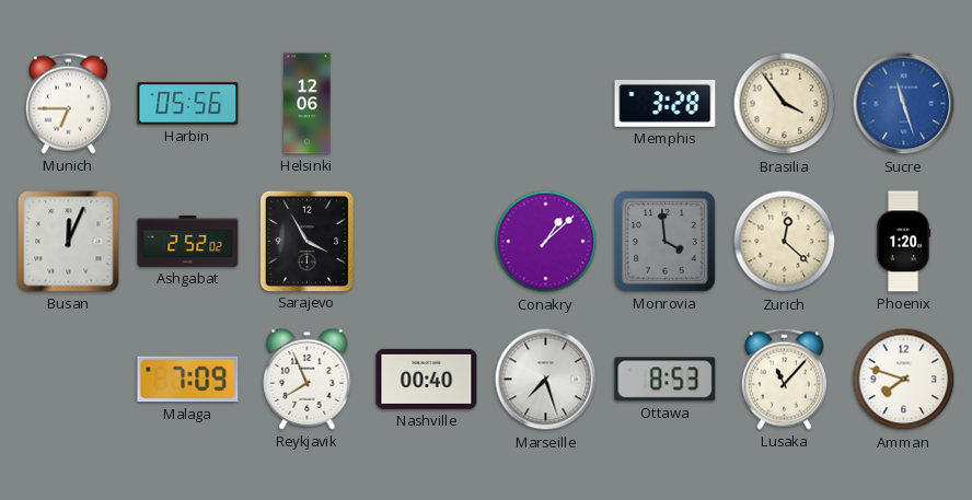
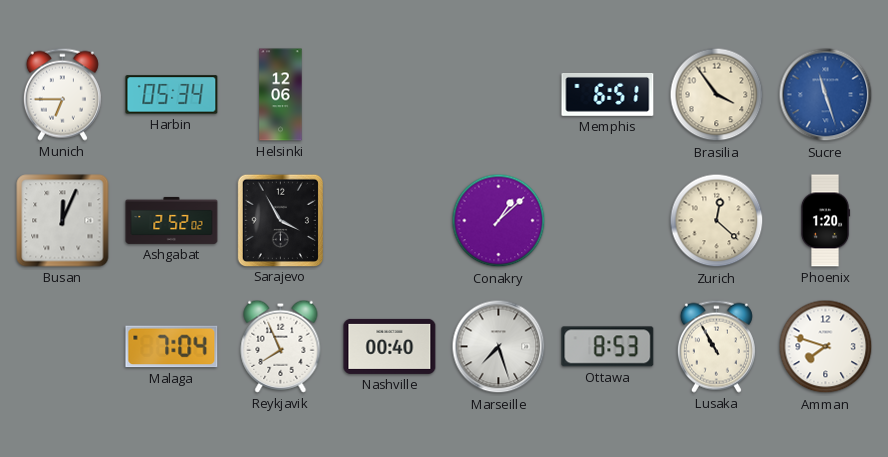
Harbin: 05:56 -> 05:34 (172, 95)
Memphis: 3:28 -> 6:51 (608, 94)
Monrovia: 3:59 -> none (666, 242)
Malaga: 7:09 -> 7:04 (172, 347)
Lusaka: 11:07 -> 10:55 (716, 346)
